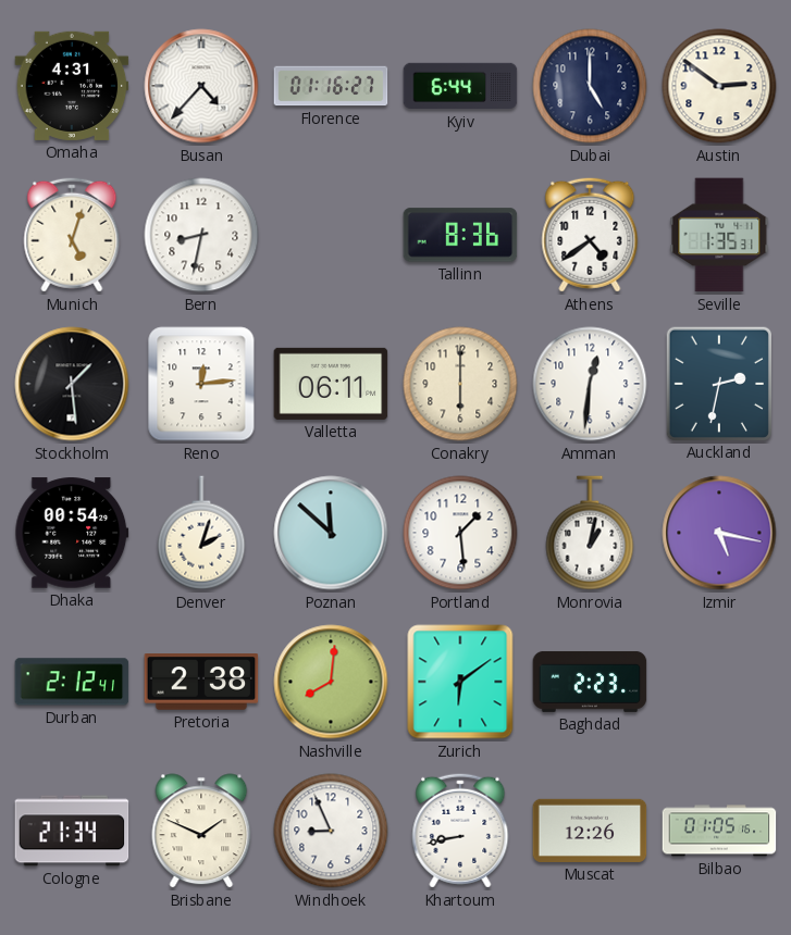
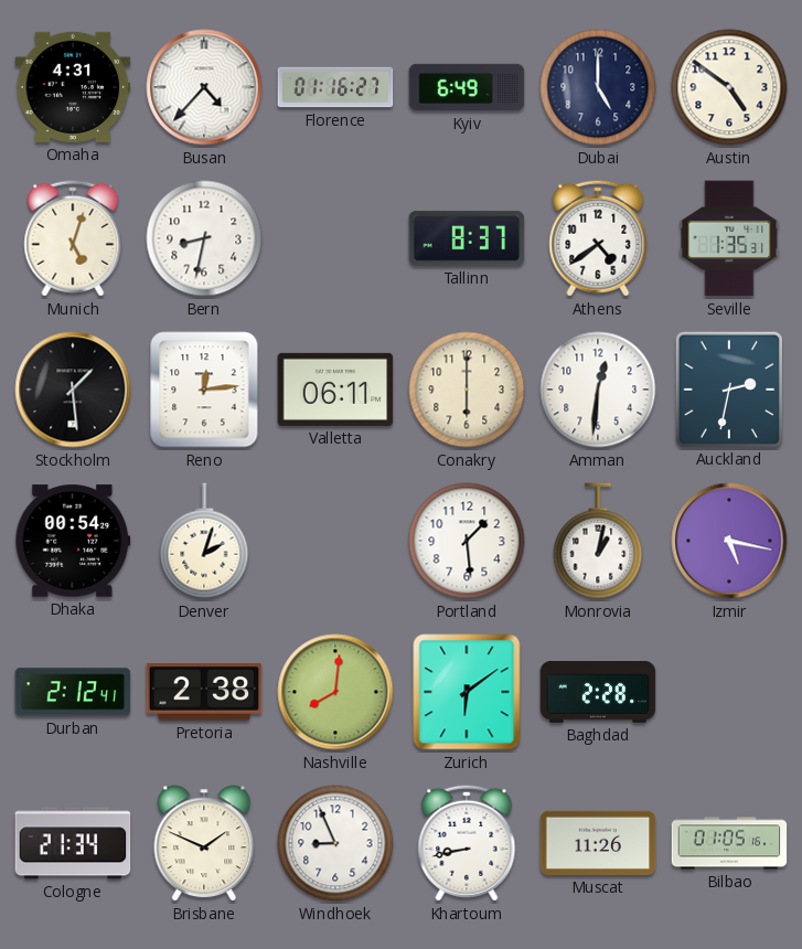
Kyiv: 6:44 -> 6:49 (467, 87)
Austin: 2:51 -> 4:51 (729, 87)
Tallinn: 8:36 -> 8:37 (467, 238)
Poznan: 11:52 -> none (331, 533)
Baghdad: 2:23 -> 2:28 (598, 692)
Muscat: 12:26 -> 11:26 (598, 843)
